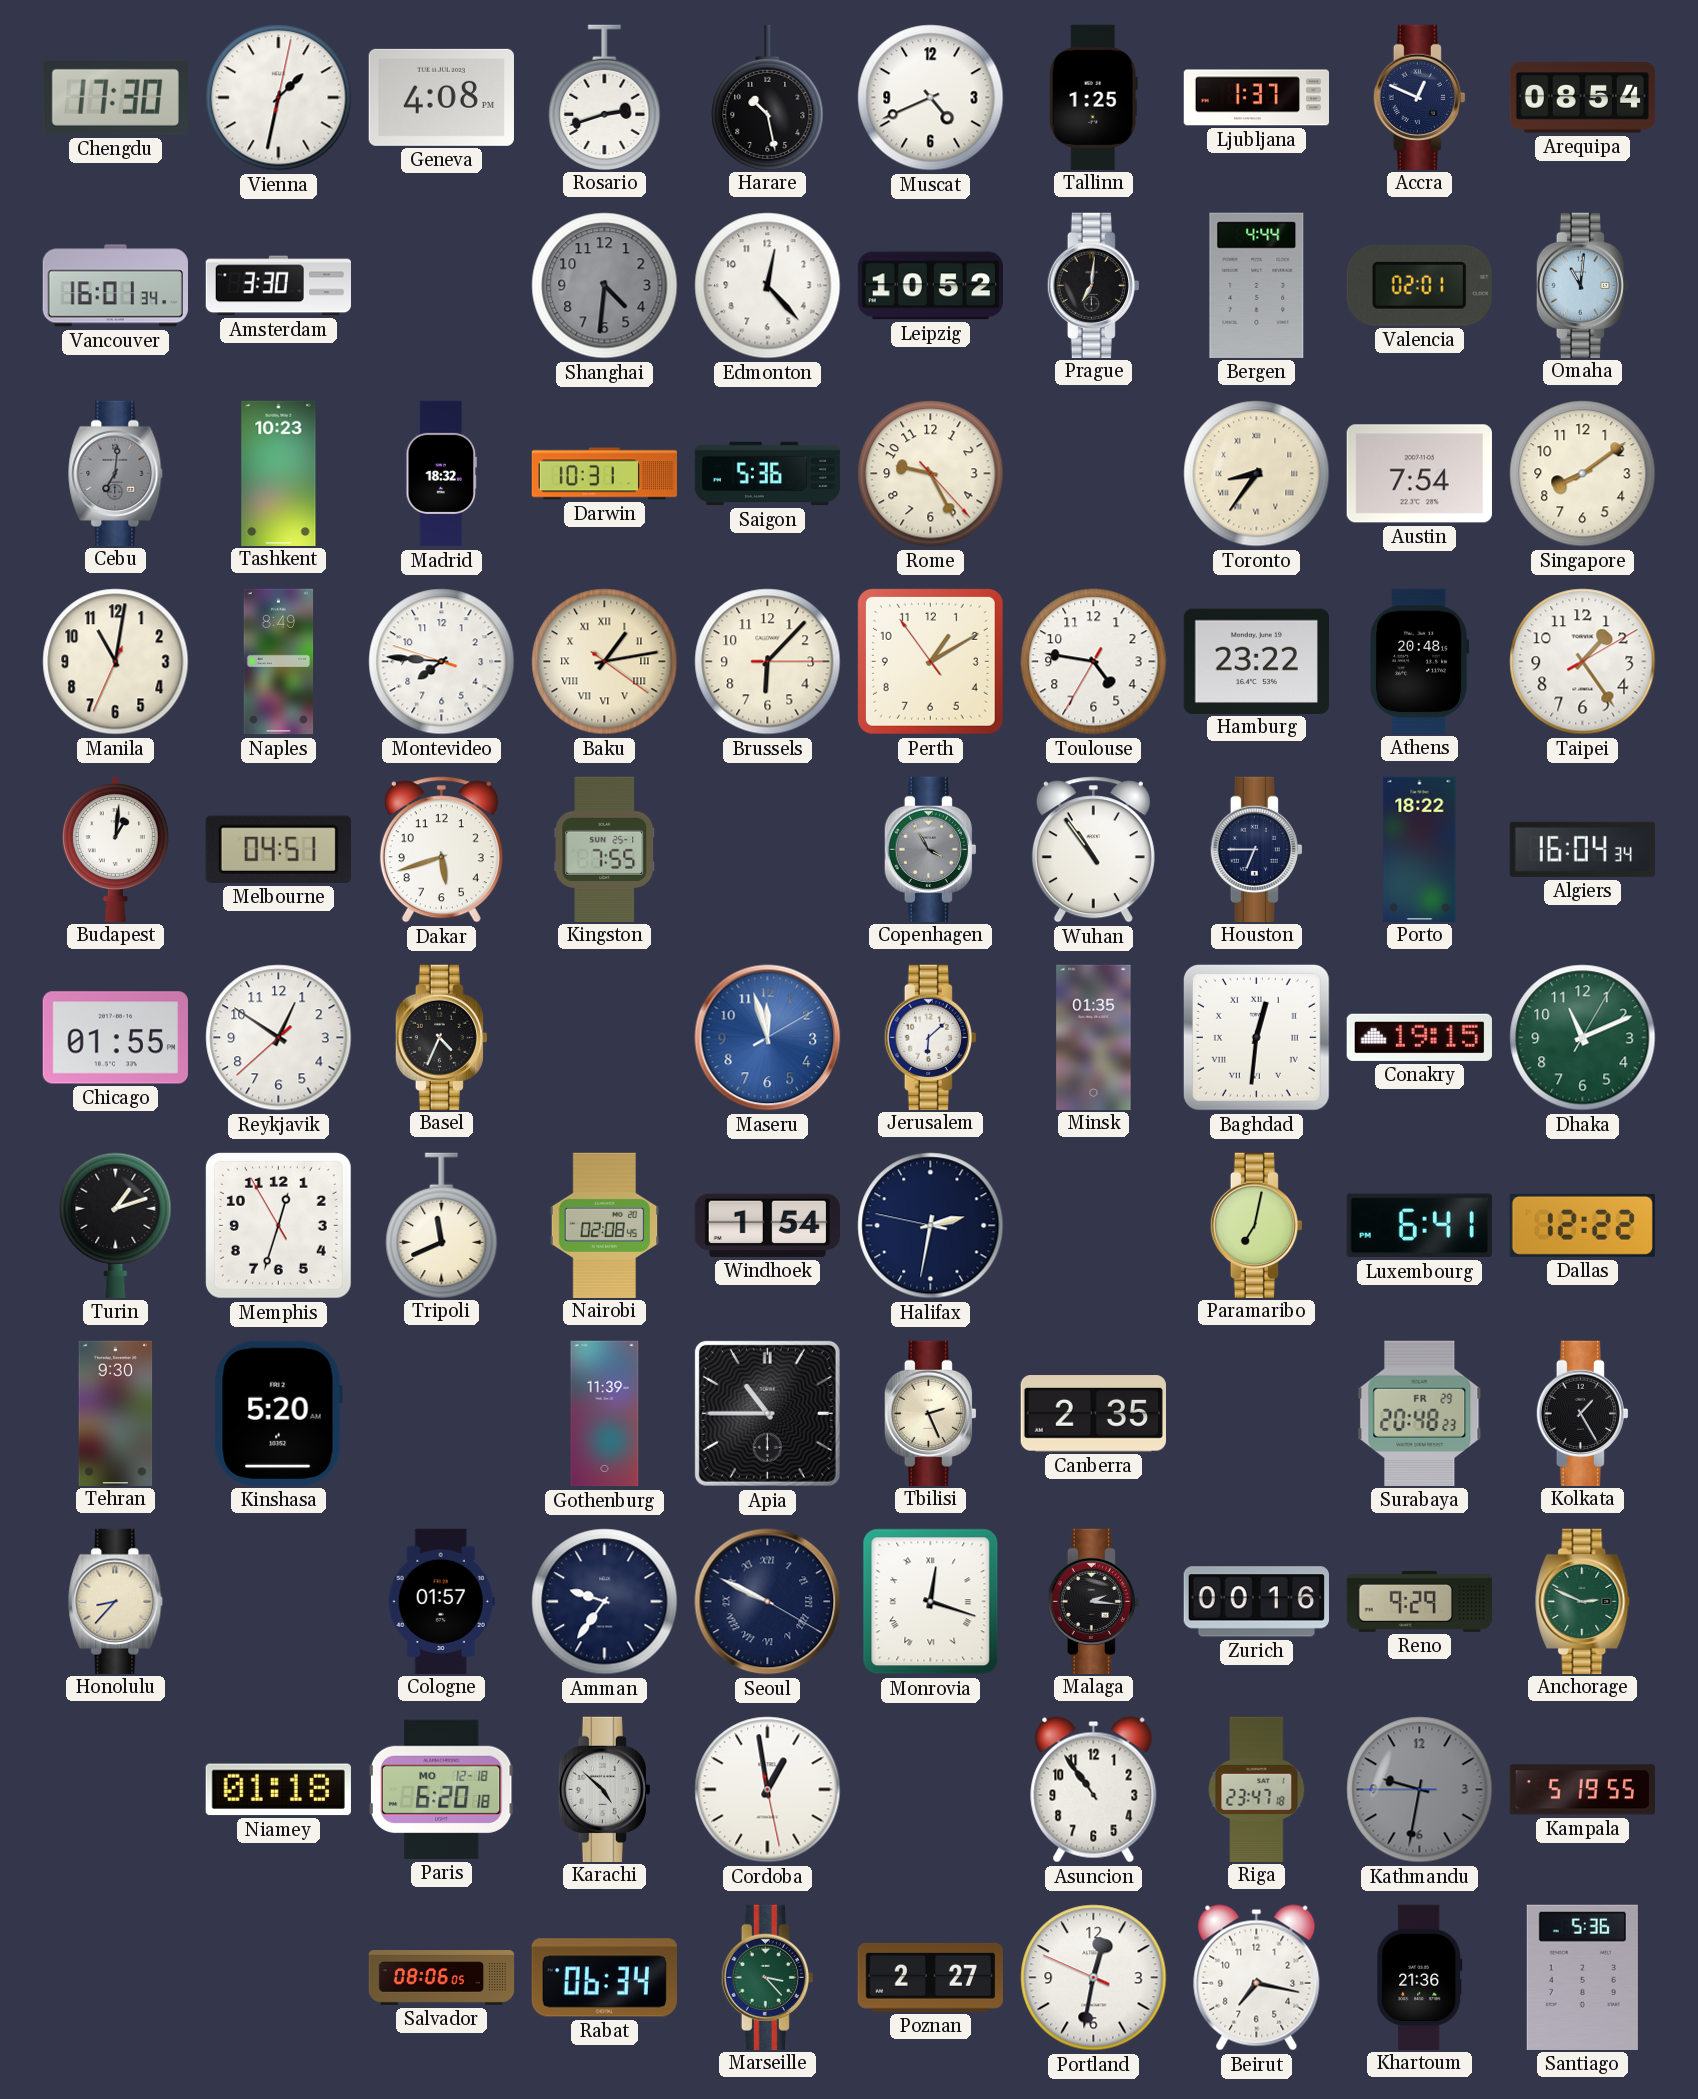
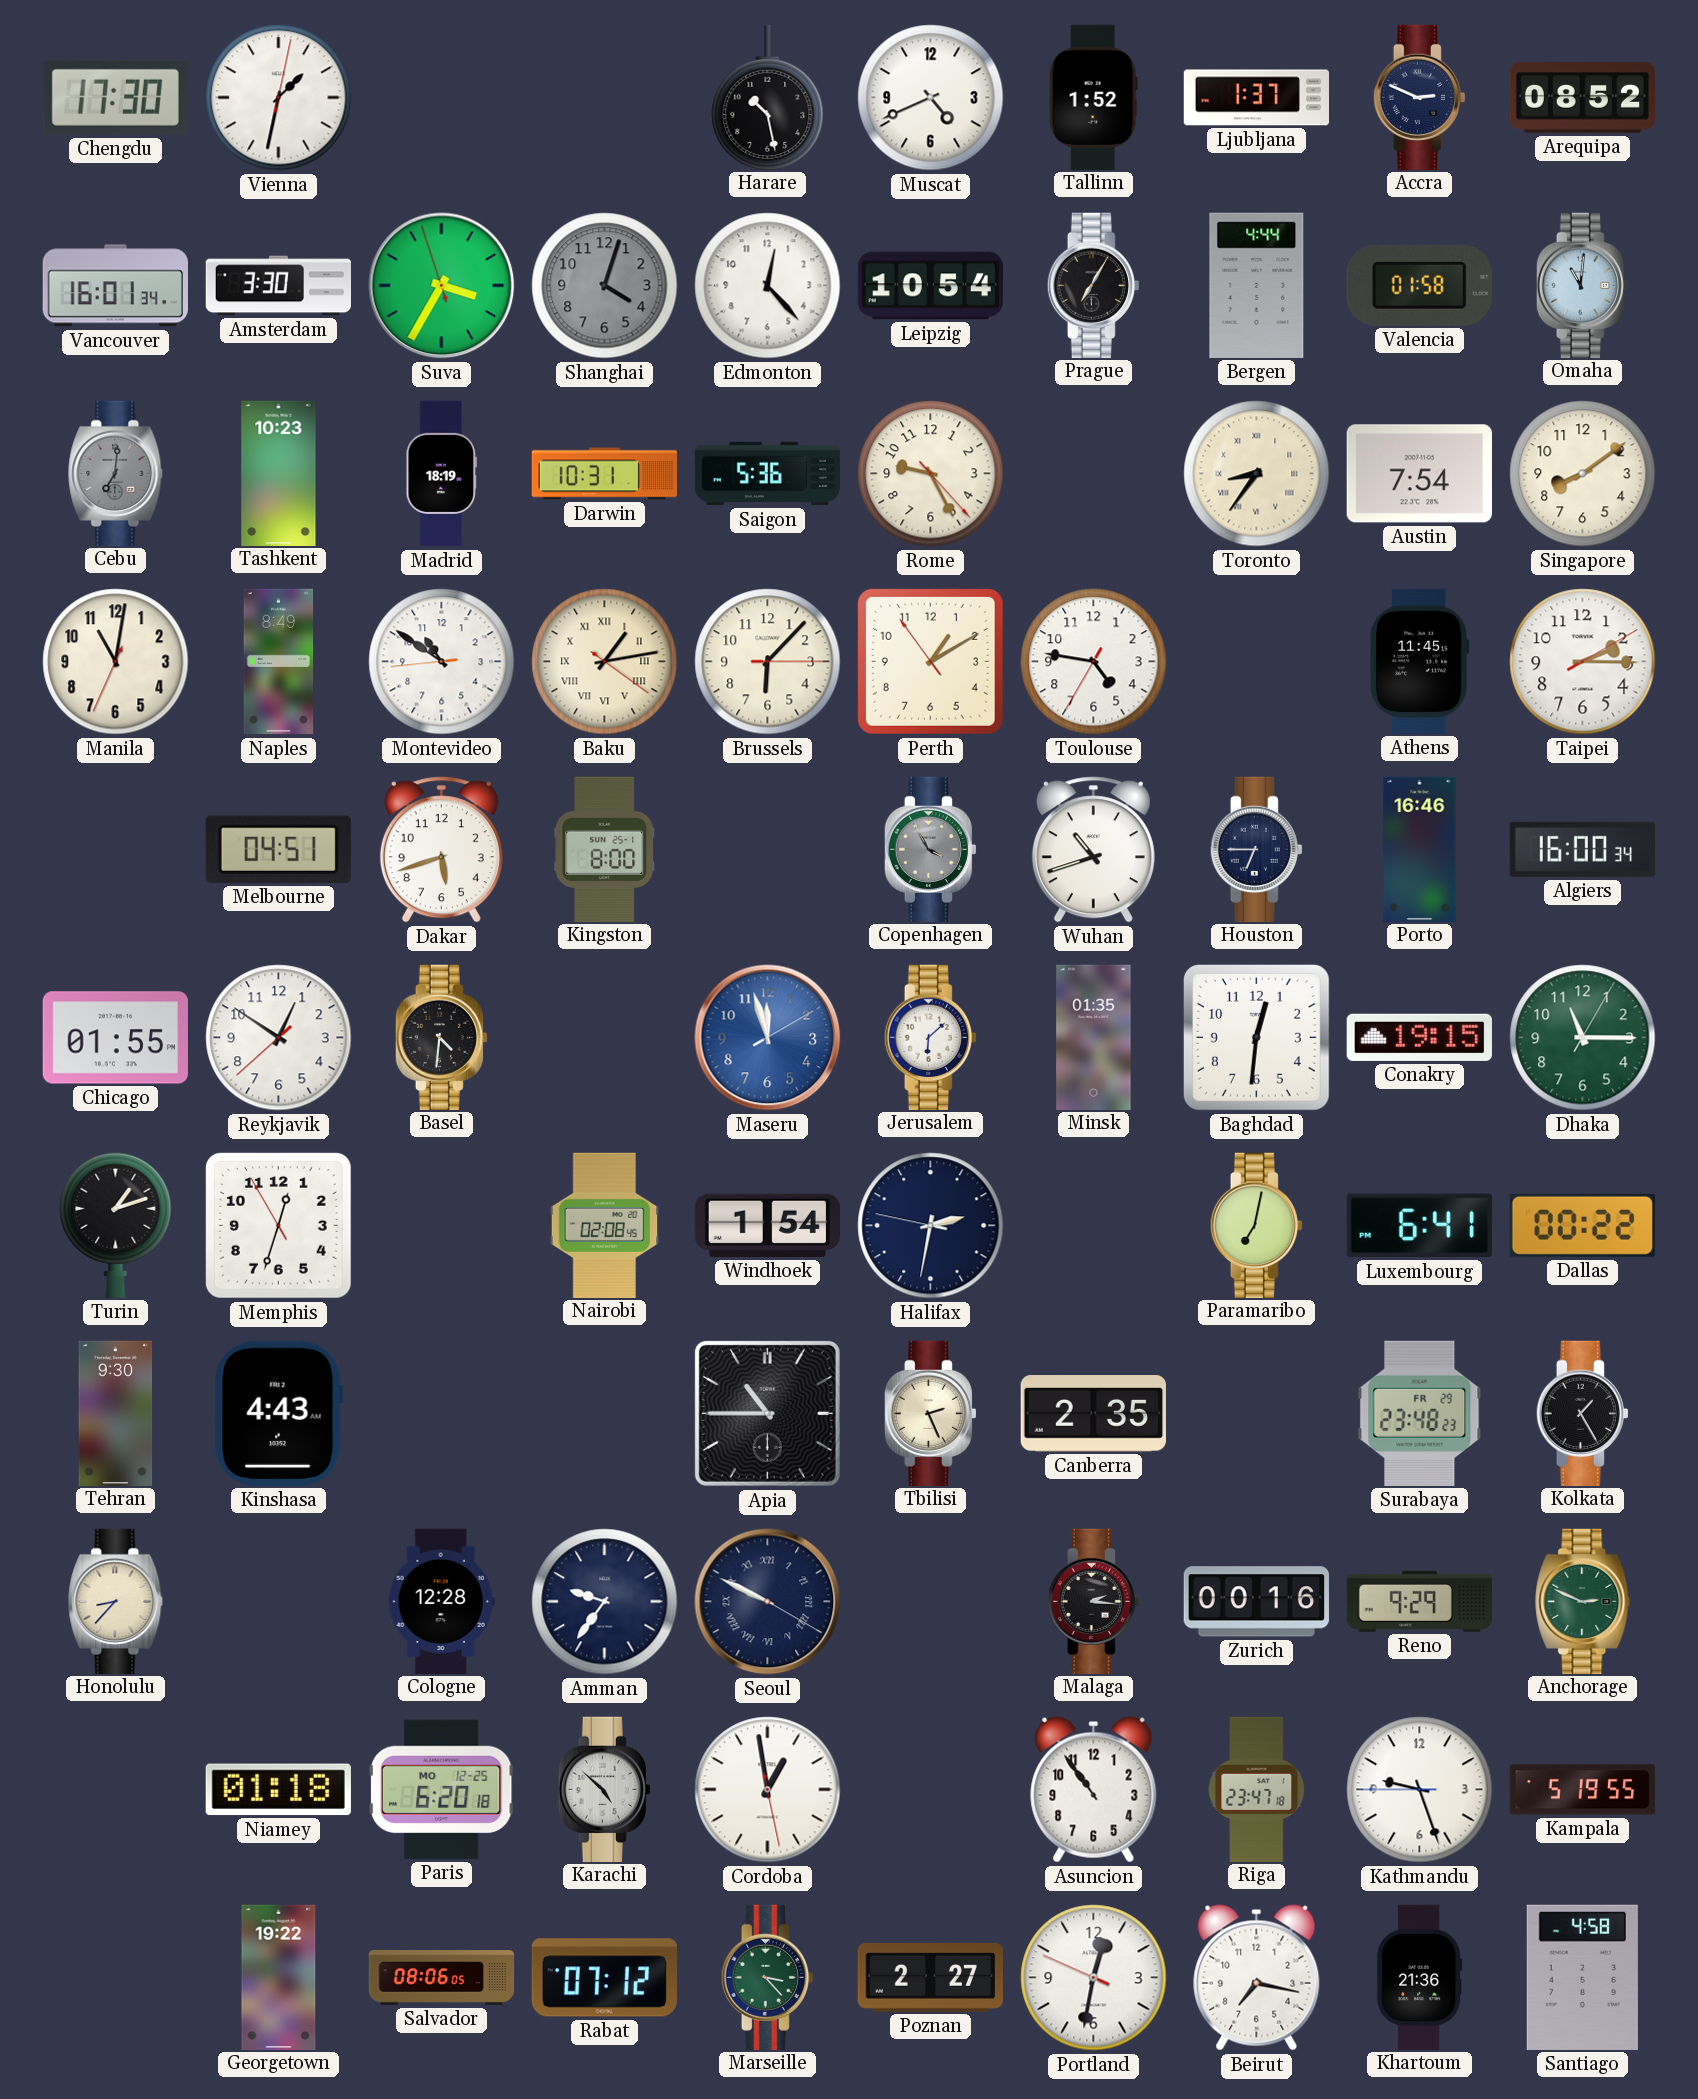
Geneva: 4:08 -> none (441, 97)
Rosario: 2:42 -> none (605, 97)
Tallinn: 1:25 -> 1:52 (1093, 97)
Accra: 12:49 -> 2:49 (1419, 97)
Arequipa: 08:54 -> 08:52 (1582, 98)
Suva: none -> 3:34 (442, 286)
Shanghai: 4:31 -> 4:03 (605, 286)
Leipzig: 10:52 -> 10:54 (930, 286)
Prague: 7:01 -> 7:05 (1093, 285)
Valencia: 02:01 -> 01:58 (1419, 285)
Madrid: 18:32 -> 18:19 (441, 474)
Montevideo: 7:45 -> 10:50 (442, 662)
Hamburg: 23:22 -> none (1256, 661)
Athens: 20:48 -> 11:45 (1420, 661)
Taipei: 1:24 -> 2:15 (1583, 662)
Budapest: 1:01 -> none (115, 849)
Kingston: 7:55 -> 8:00 (605, 849)
Wuhan: 10:54 -> 10:42 (1093, 850)
Porto: 18:22 -> 16:46 (1420, 849)
Algiers: 16:04 -> 16:00 (1582, 849)
Basel: 4:34 -> 4:31 (441, 1037)
Baghdad numerals: Roman -> Arabic (1256, 1037)
Dhaka: 11:11 -> 11:15 (1583, 1038)
Tripoli: 11:41 -> none (442, 1225)
Dallas: 12:22 -> 00:22 (1582, 1225)
Kinshasa: 5:20 -> 4:43 (278, 1413)
Gothenburg: 11:39 -> none (605, 1414)
Surabaya: 20:48 -> 23:48 (1420, 1413)
Cologne: 01:57 -> 12:28 (441, 1601)
Monrovia: 12:18 -> none (931, 1602)
Paris date: MO 12-18 -> MO 12-25 (441, 1789)
Kathmandu: 9:31 -> 9:26 (1420, 1790)
Kathmandu dial: grey -> white (1420, 1790)
Georgetown: none -> 19:22 (279, 1977)
Rabat: 06:34 -> 07:12 (604, 1978)
Santiago: 5:36 -> 4:58 (1582, 1977)
